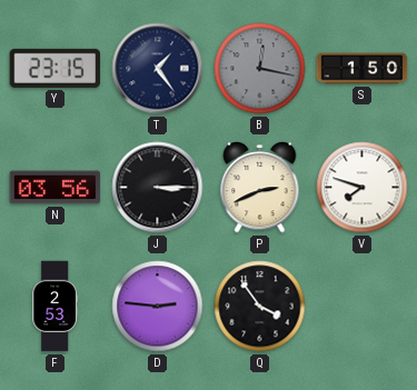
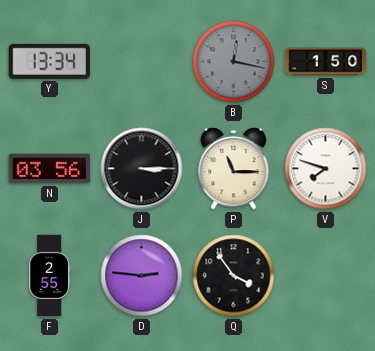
Y: 23:15 -> 13:34 (50, 61)
T: 1:24 -> none (158, 69)
P: 2:41 -> 11:15 (234, 169)
F: 2:53 -> 2:55 (49, 276)
